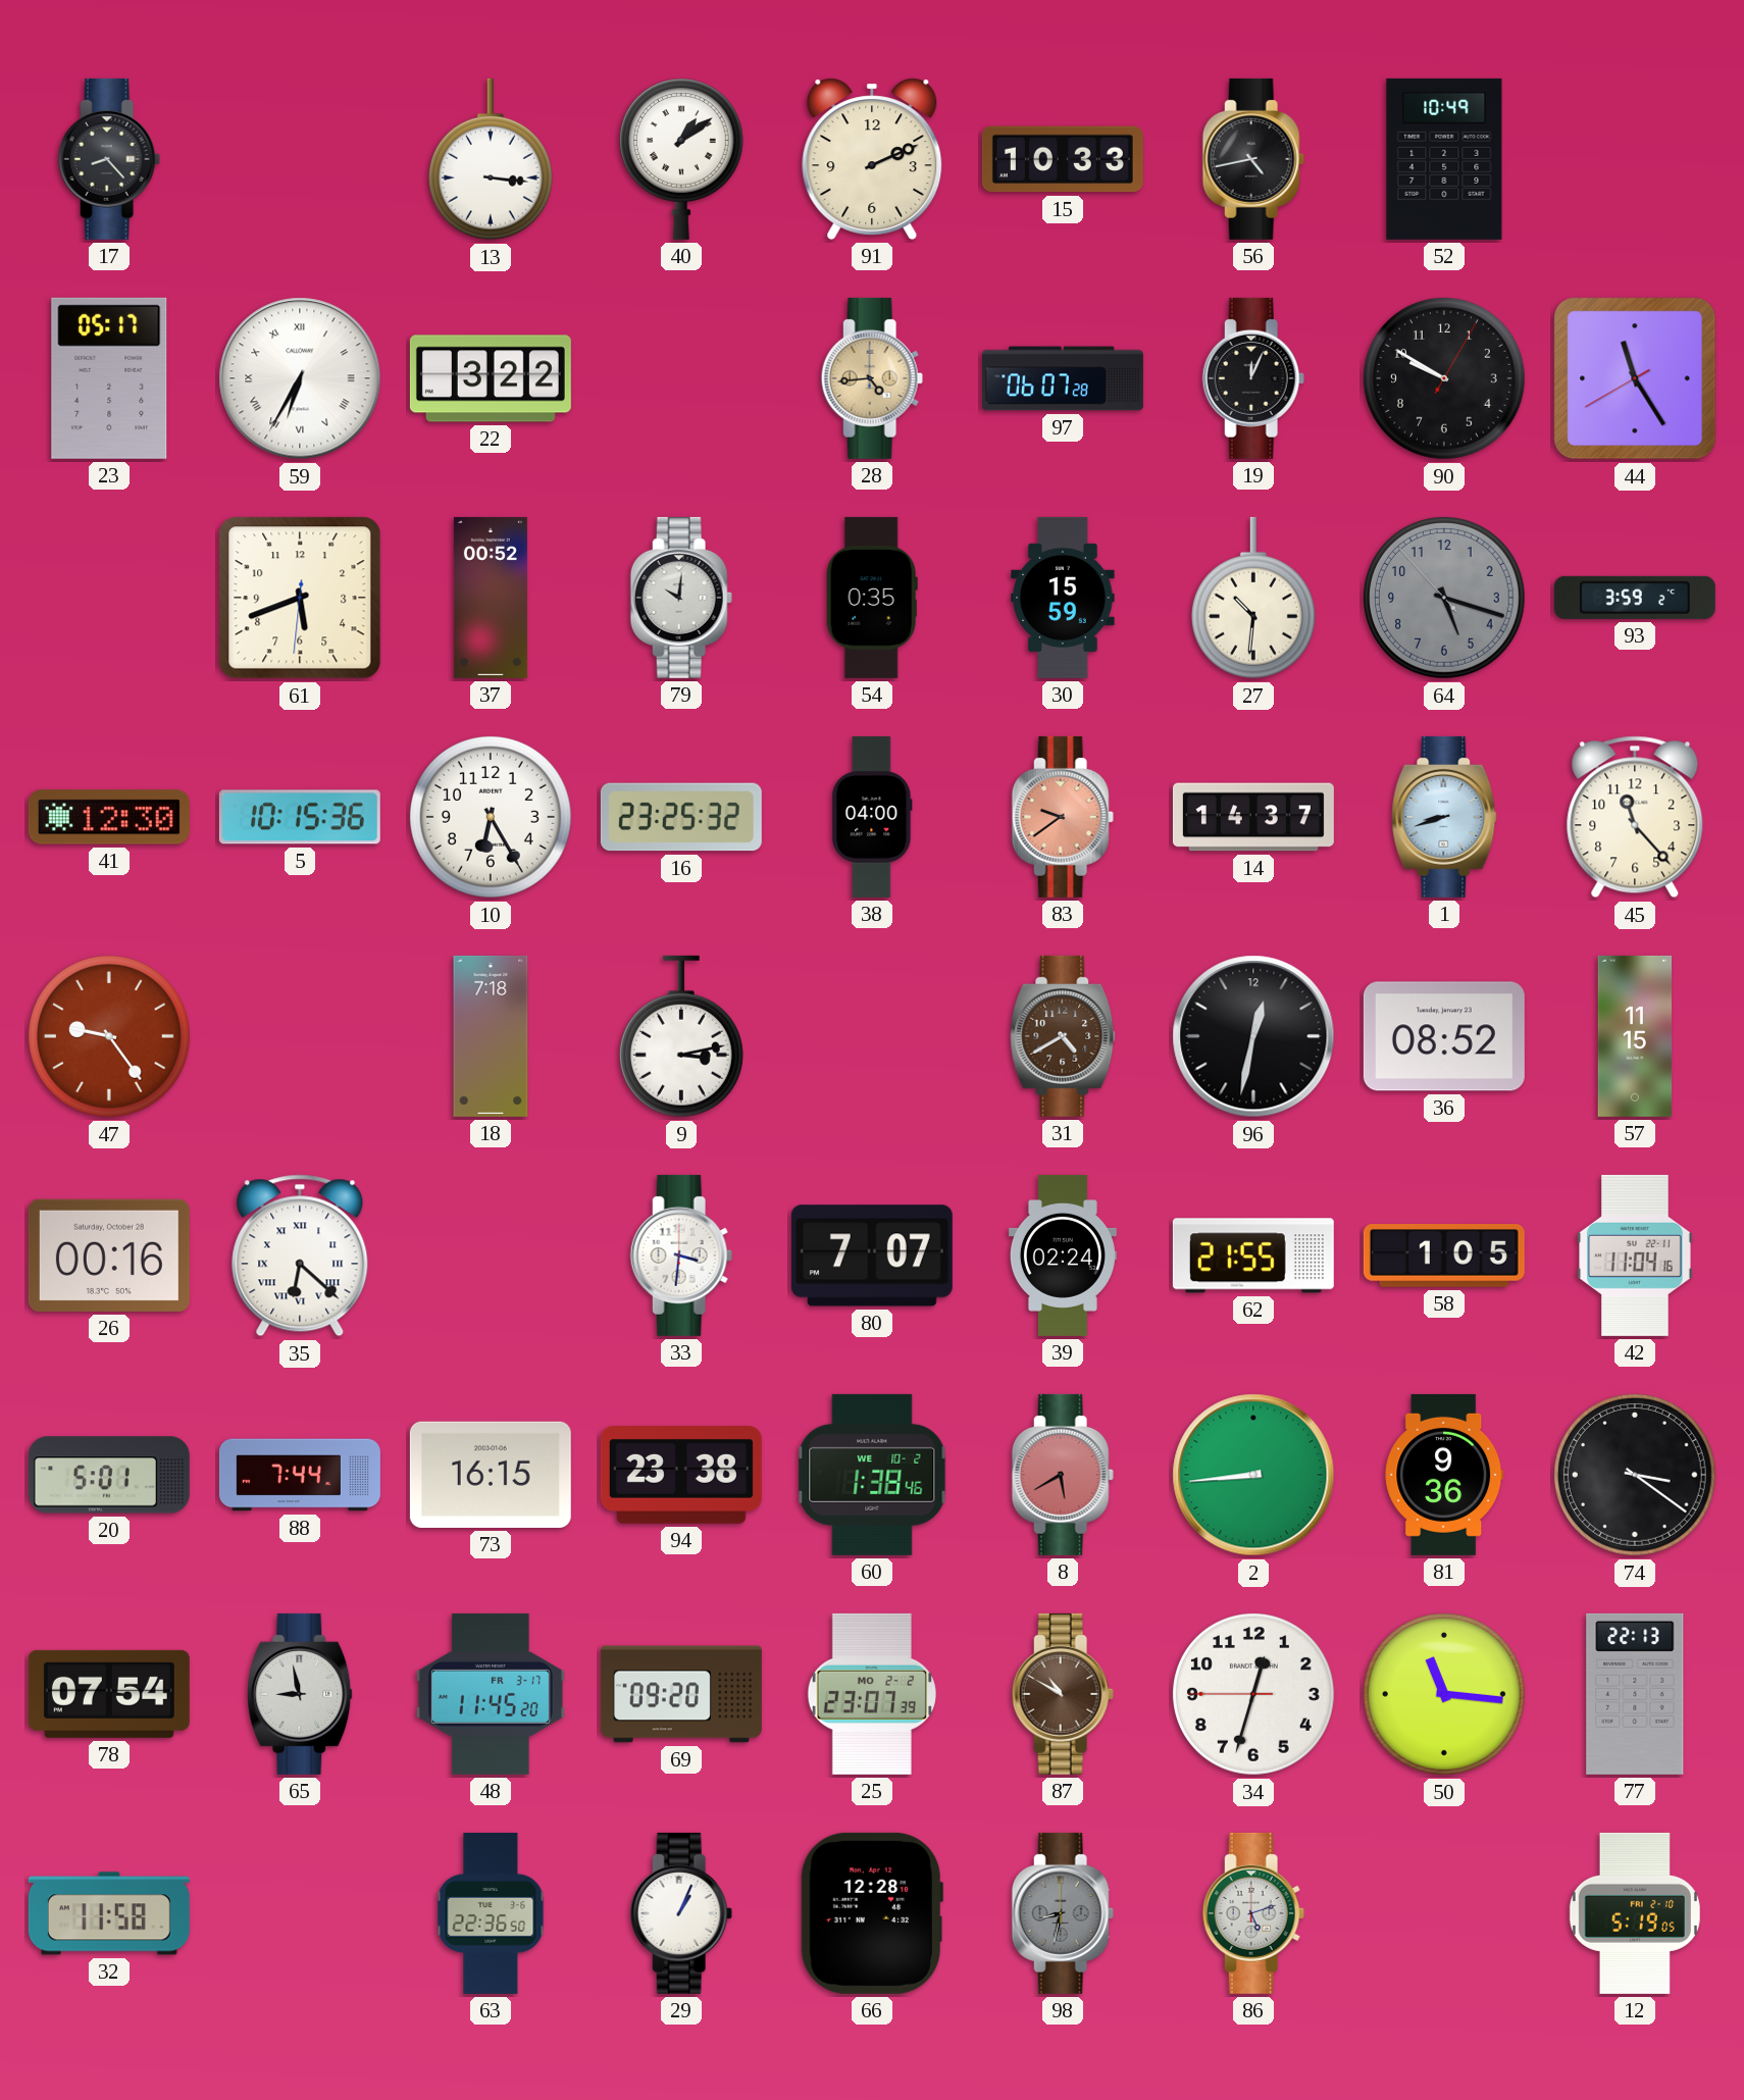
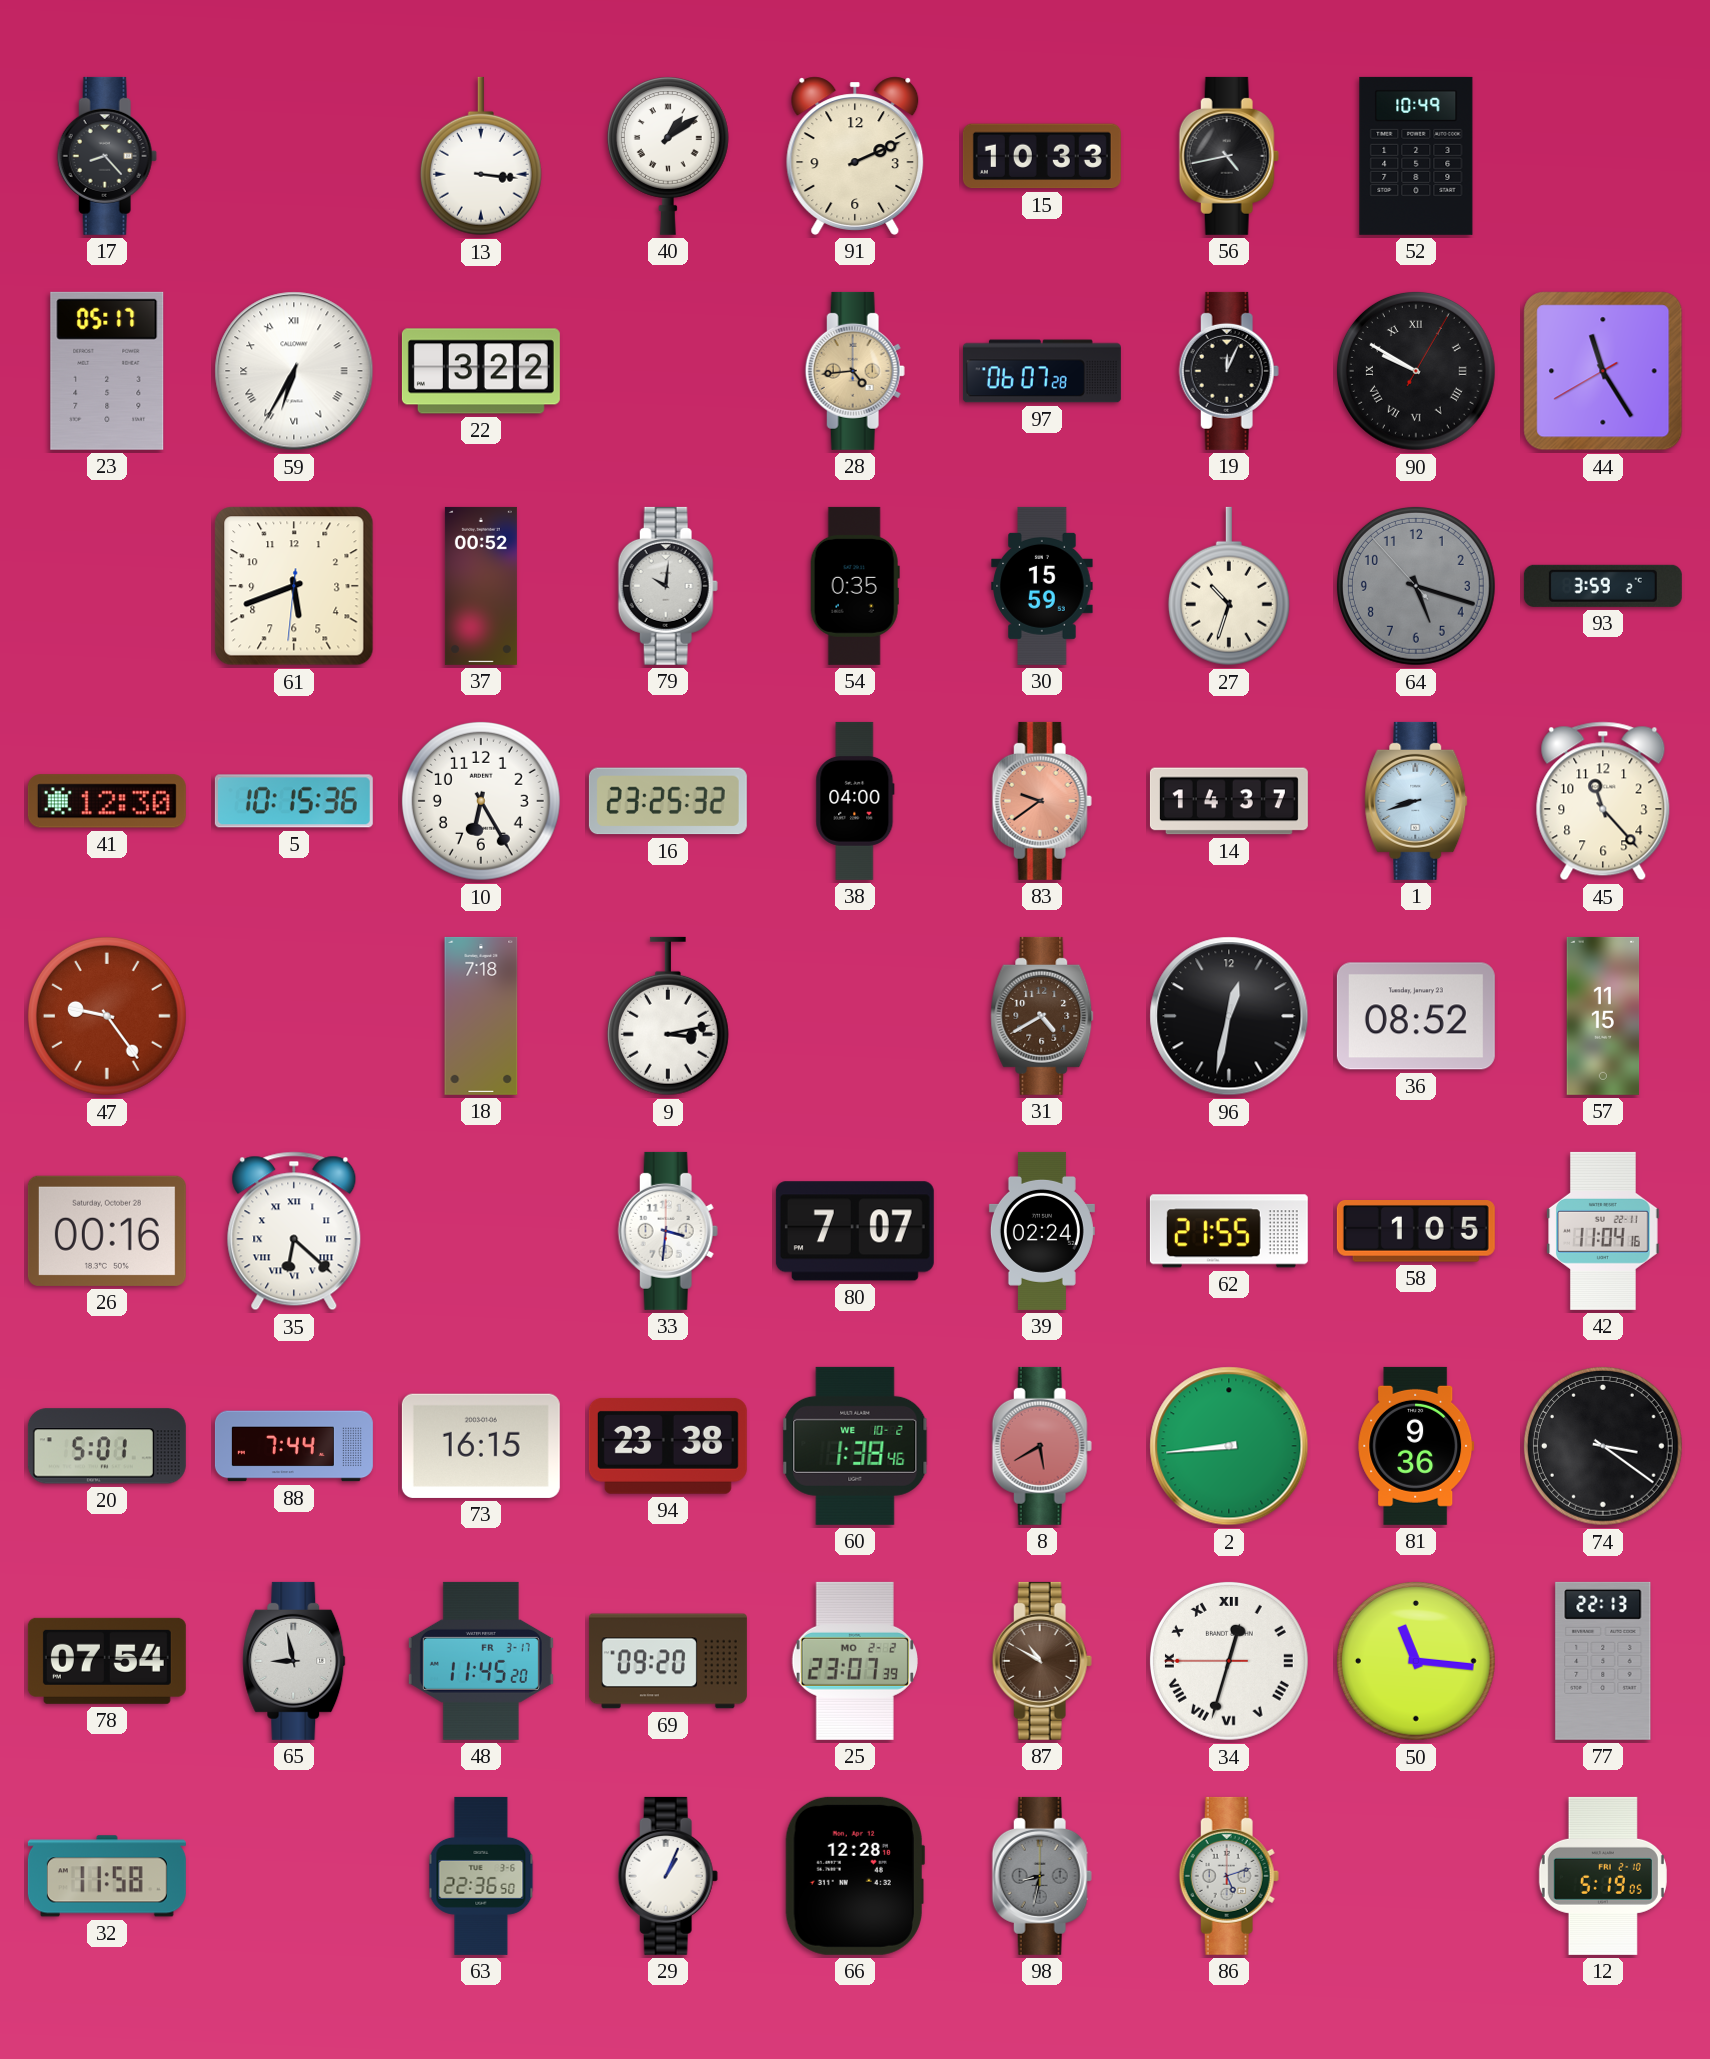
90 numerals: Arabic -> Roman (1416, 371)
27: 10:31 -> 10:33 (1229, 586)
34 numerals: Arabic -> Roman (1229, 1661)
